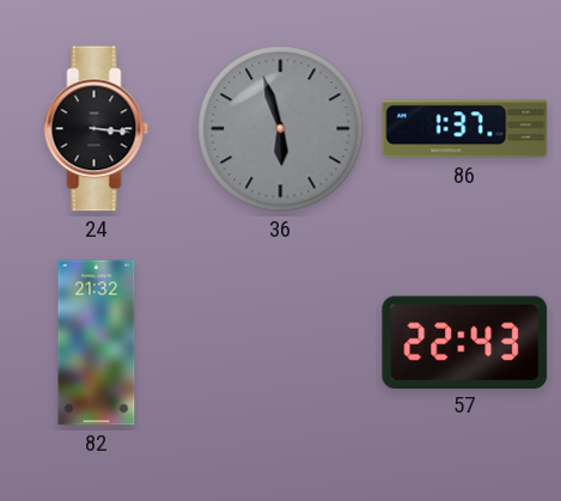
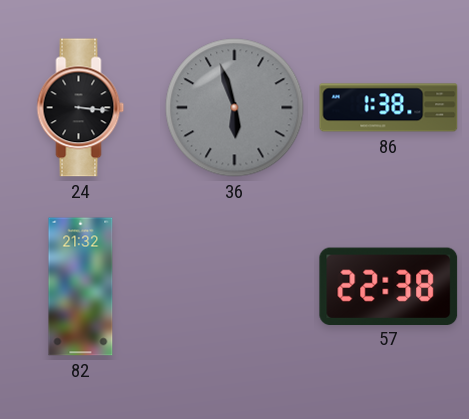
86: 1:37 -> 1:38 (389, 108)
57: 22:43 -> 22:38 (389, 286)
